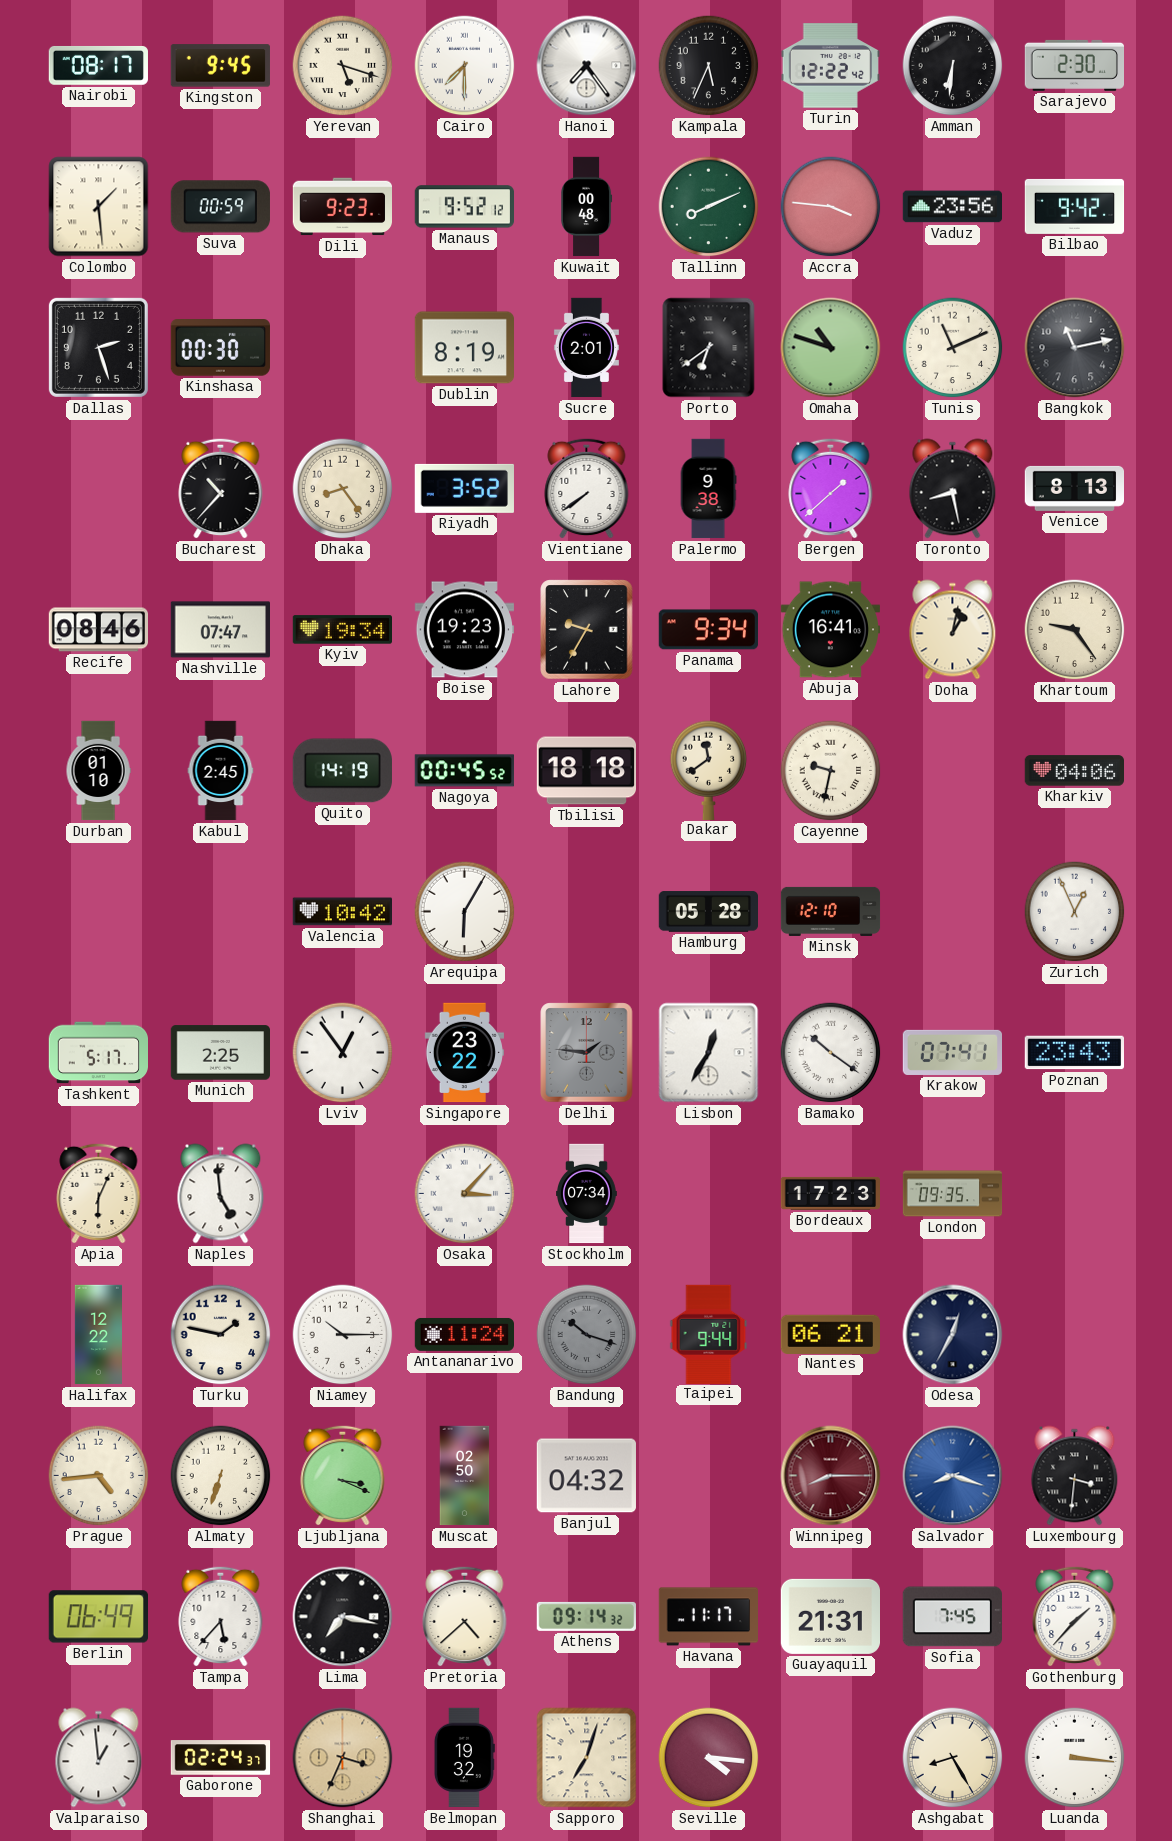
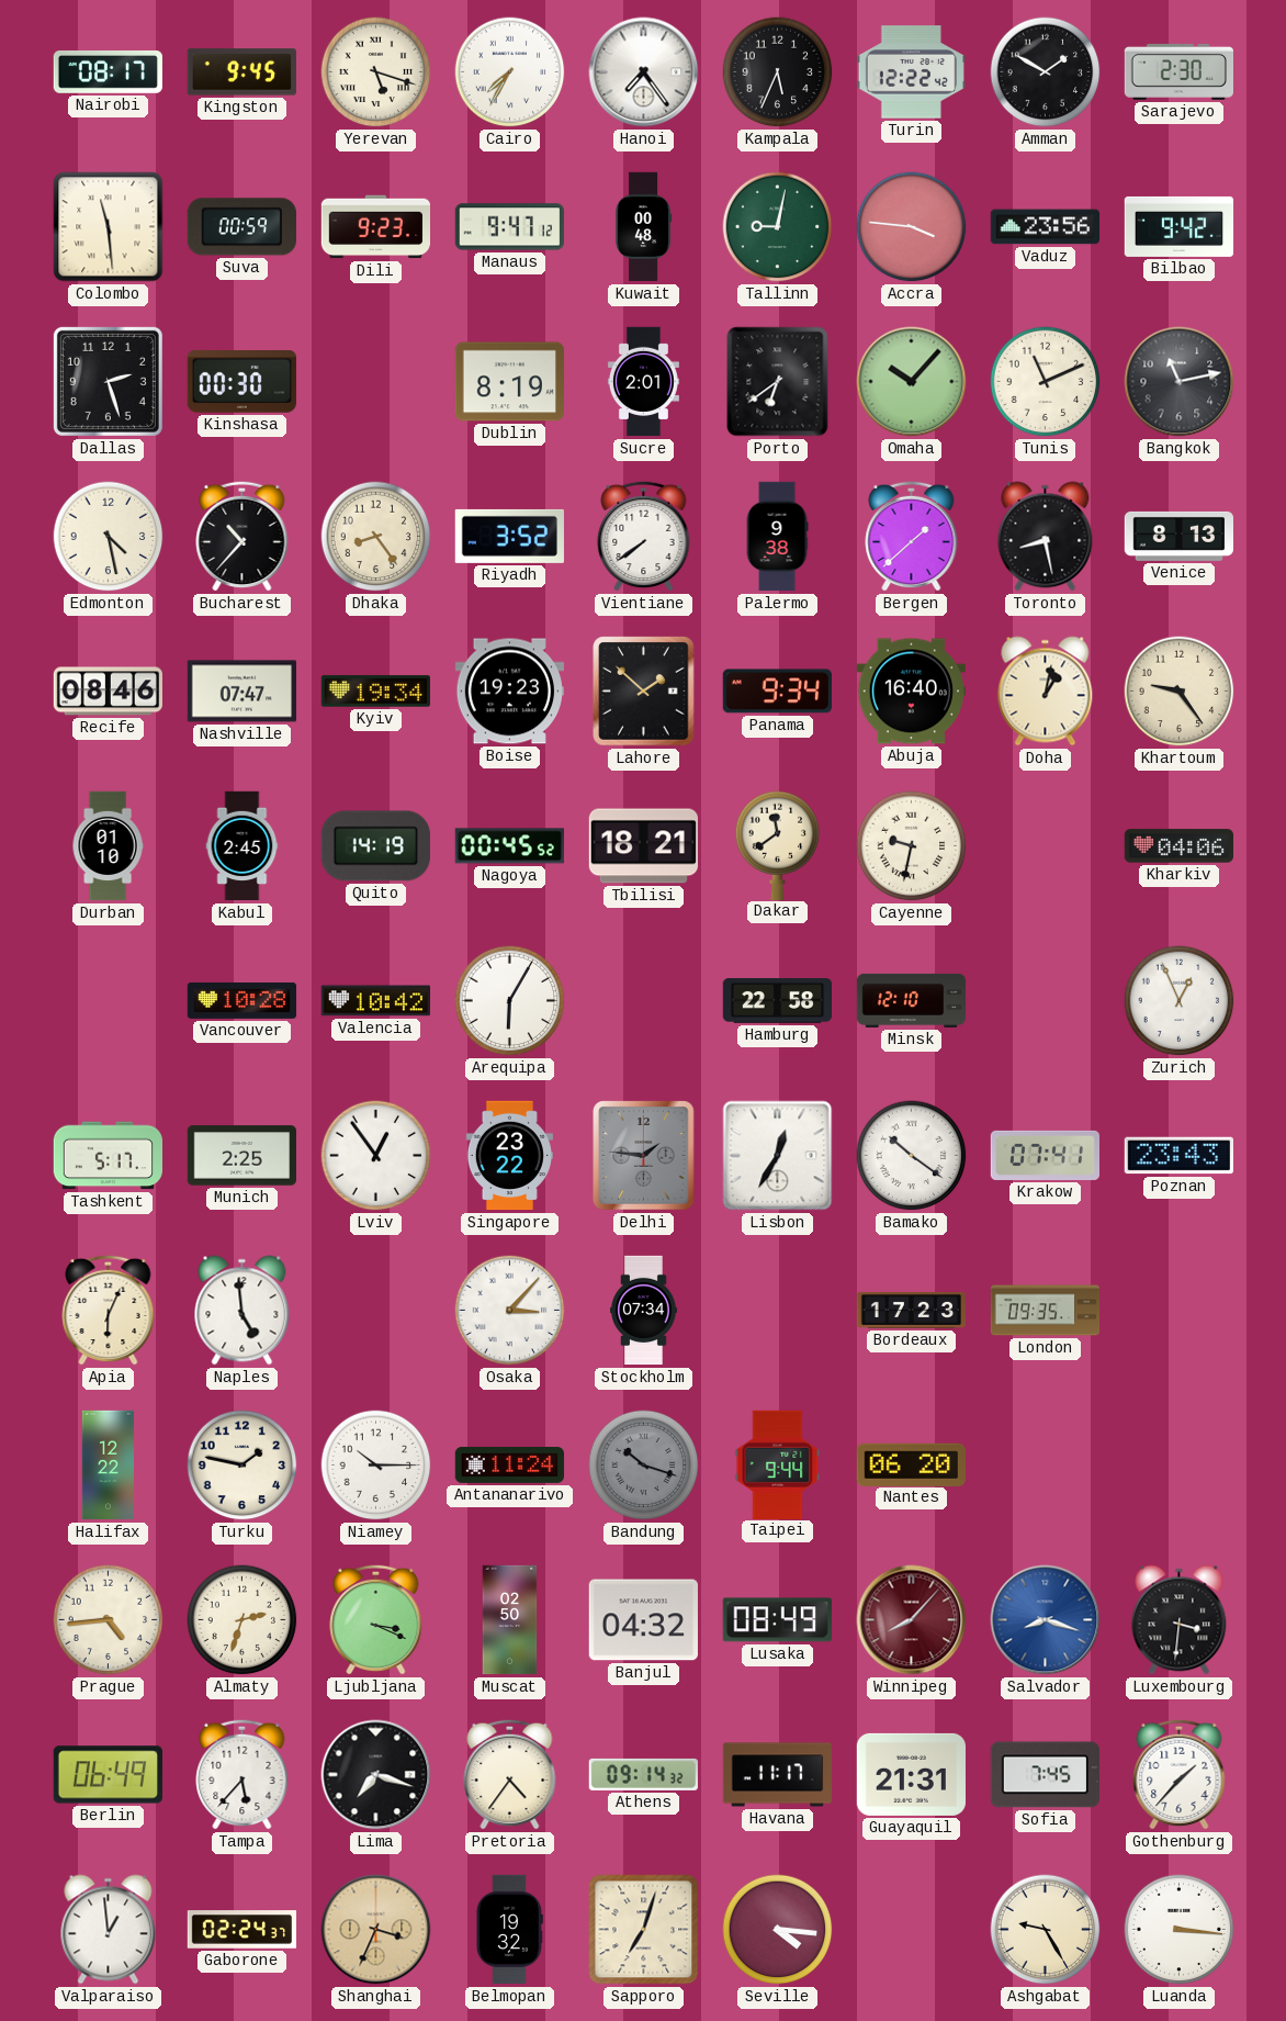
Cairo: 7:30 -> 7:35 (510, 72)
Amman: 6:31 -> 1:50 (1046, 72)
Colombo: 1:29 -> 11:29 (109, 227)
Manaus: 9:52 -> 9:47 (509, 227)
Tallinn: 8:11 -> 9:02 (778, 227)
Omaha: 10:48 -> 10:07 (912, 382)
Edmonton: none -> 4:28 (109, 537)
Lahore: 9:35 -> 1:52 (644, 692)
Abuja: 16:41 -> 16:40 (911, 692)
Tbilisi: 18:18 -> 18:21 (643, 846)
Vancouver: none -> 10:28 (242, 1000)
Hamburg: 05:28 -> 22:58 (777, 1001)
Nantes: 06:21 -> 06:20 (911, 1464)
Odesa: 12:35 -> none (953, 1335)
Almaty: 6:33 -> 2:33 (242, 1620)
Lusaka: none -> 08:49 (777, 1620)
Winnipeg: 8:15 -> 8:07 (912, 1620)
Lima: 7:17 -> 7:18 (376, 1775)
Pretoria: 4:38 -> 4:36 (510, 1774)
Ashgabat: 8:25 -> 9:25 (1046, 1930)
